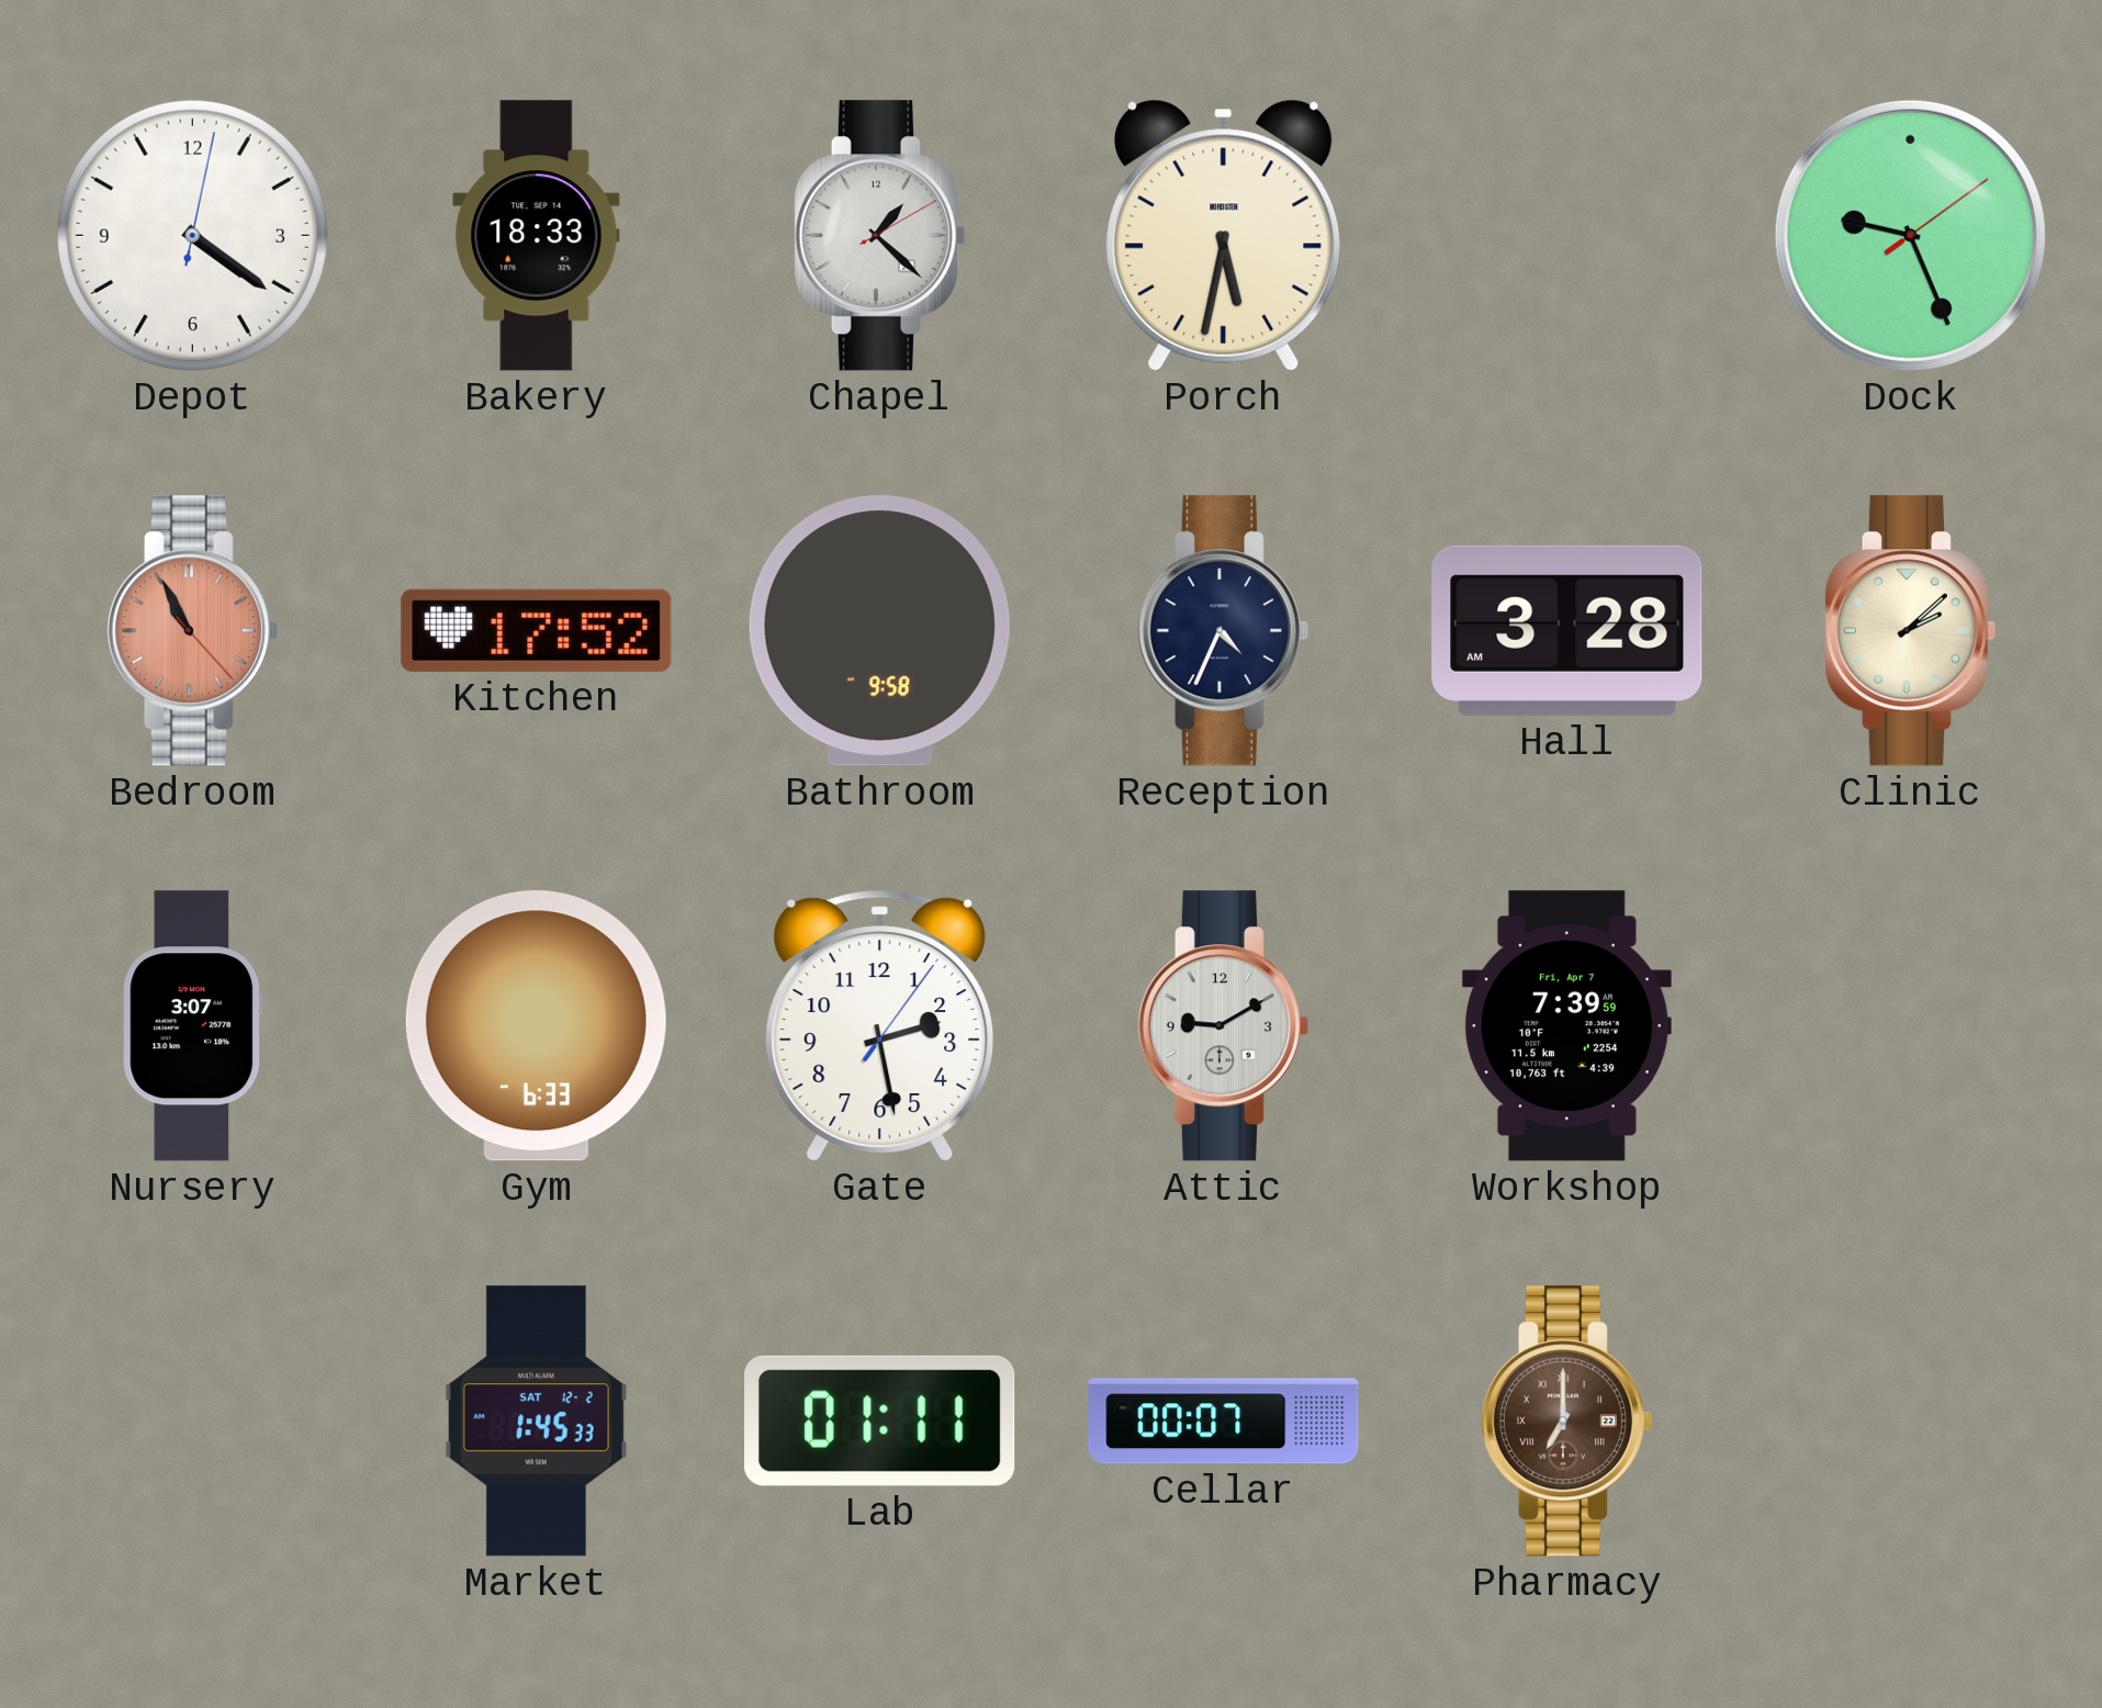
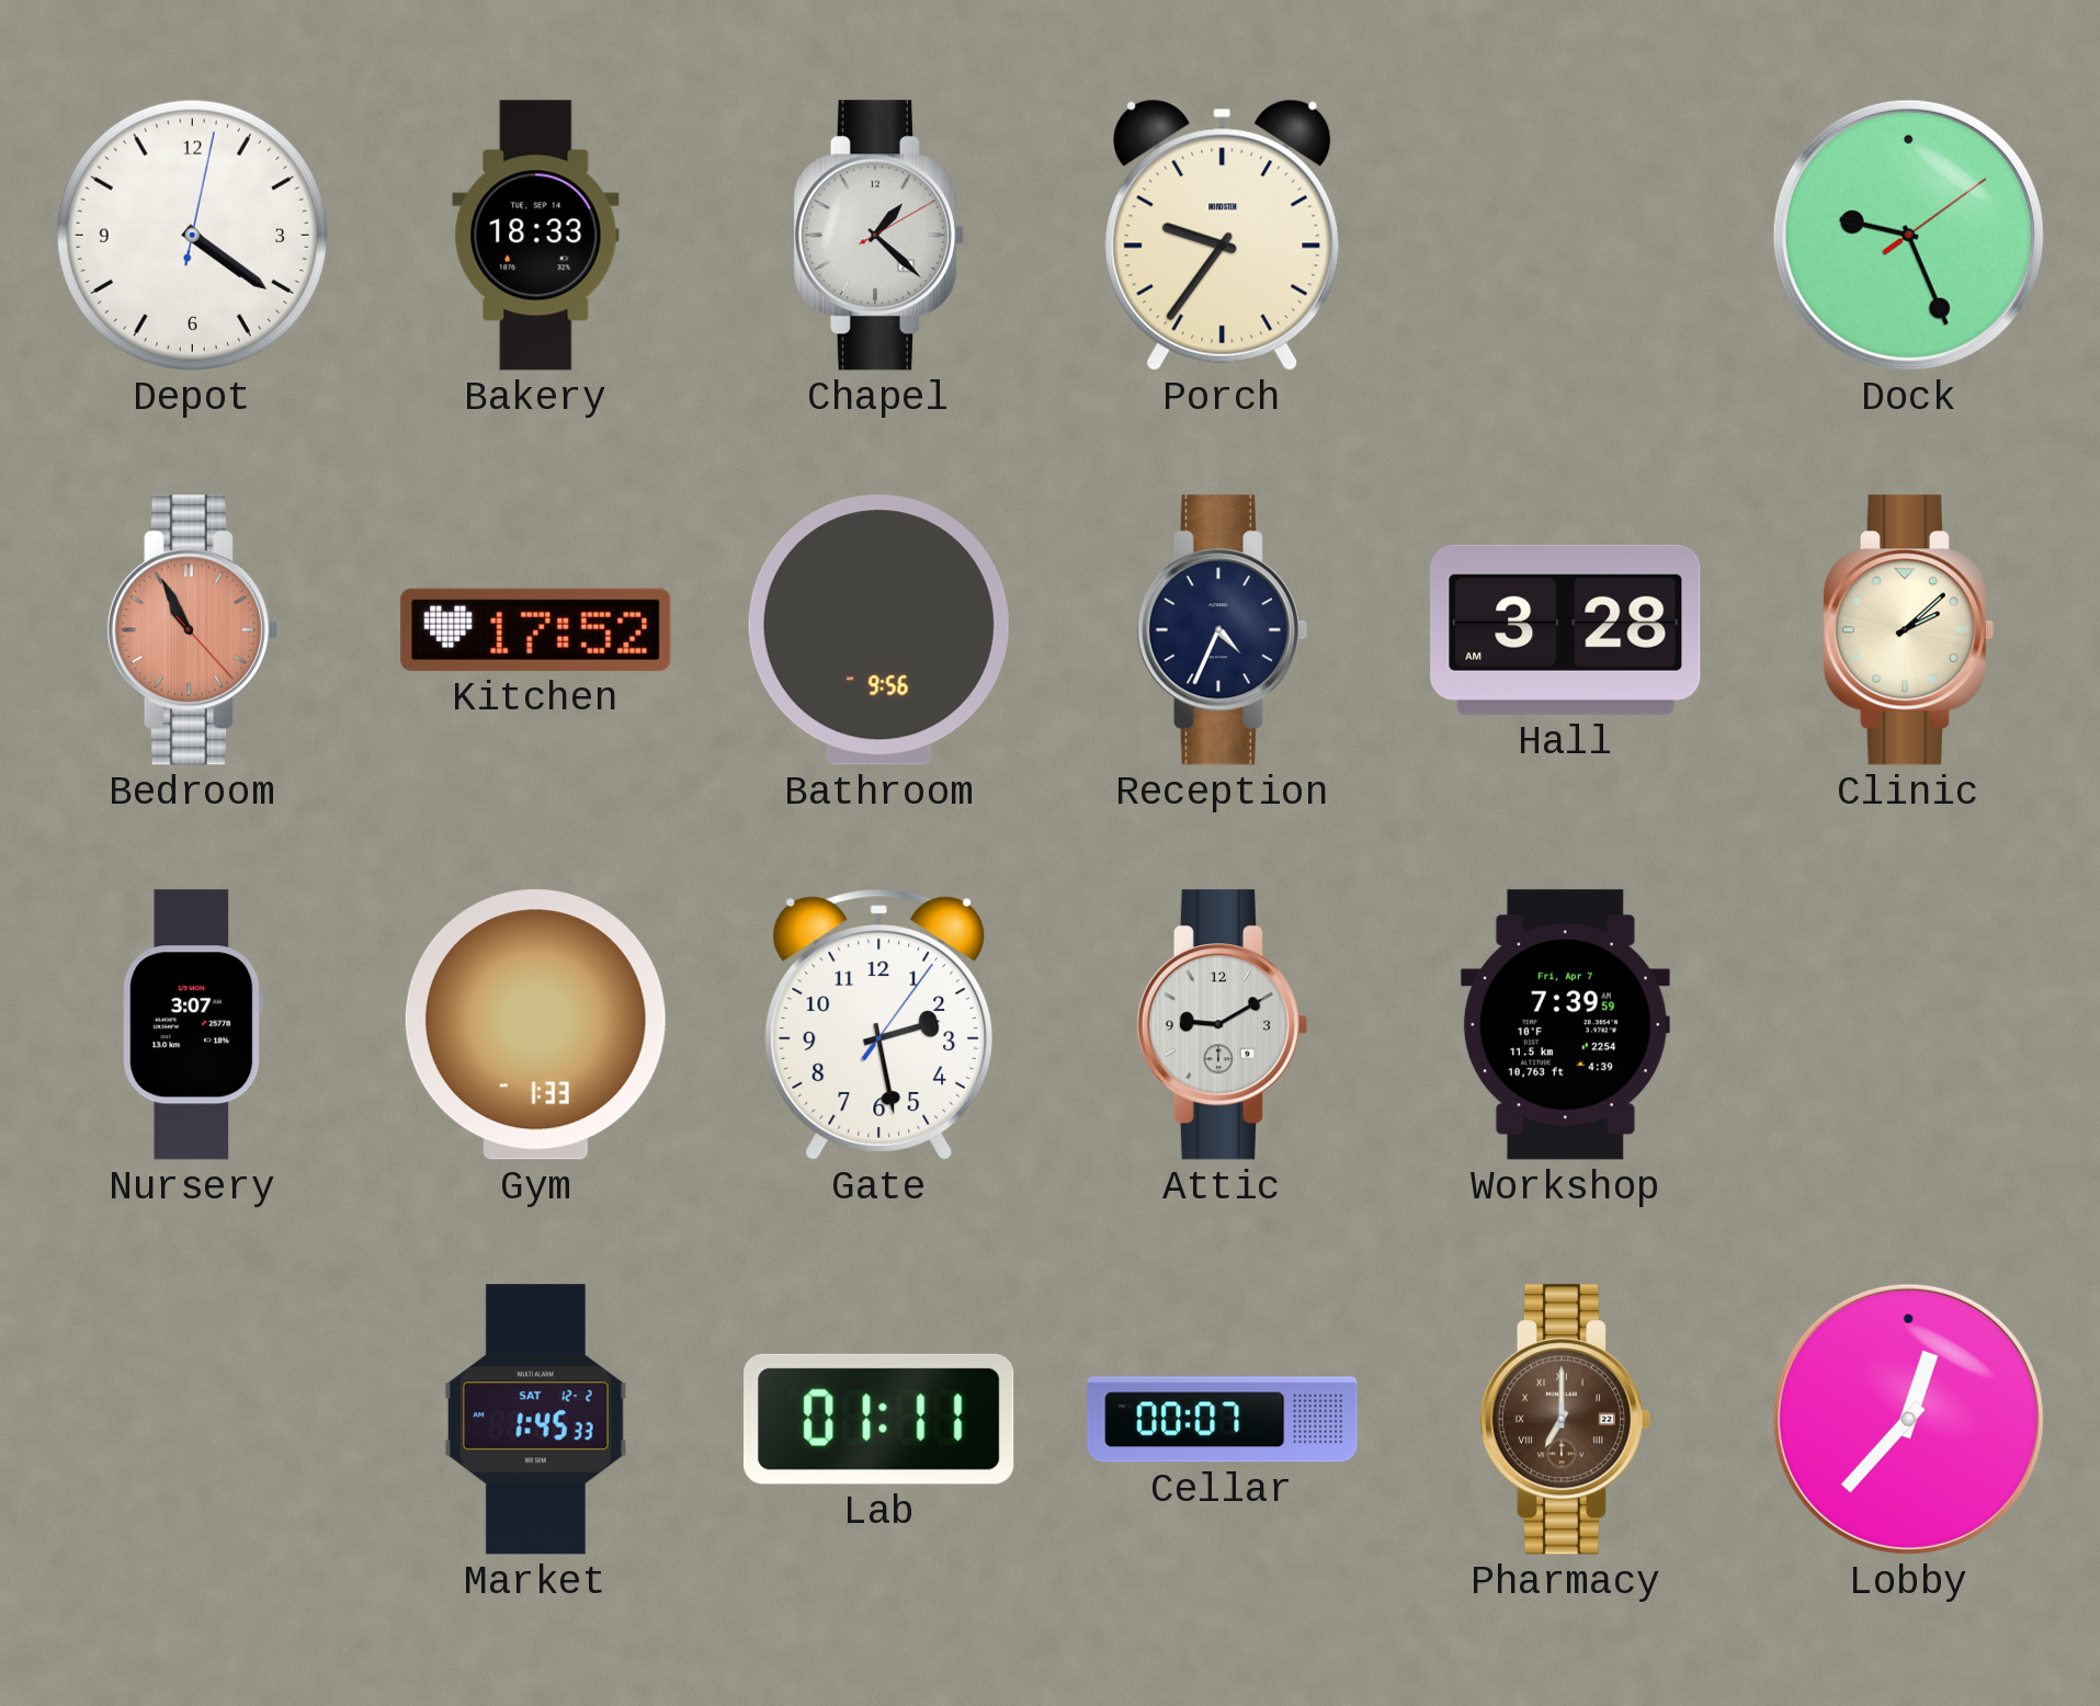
Porch: 5:32 -> 9:36 (1223, 235)
Bathroom: 9:58 -> 9:56 (878, 630)
Gym: 6:33 -> 1:33 (535, 1025)
Lobby: none -> 12:37 (1908, 1419)
